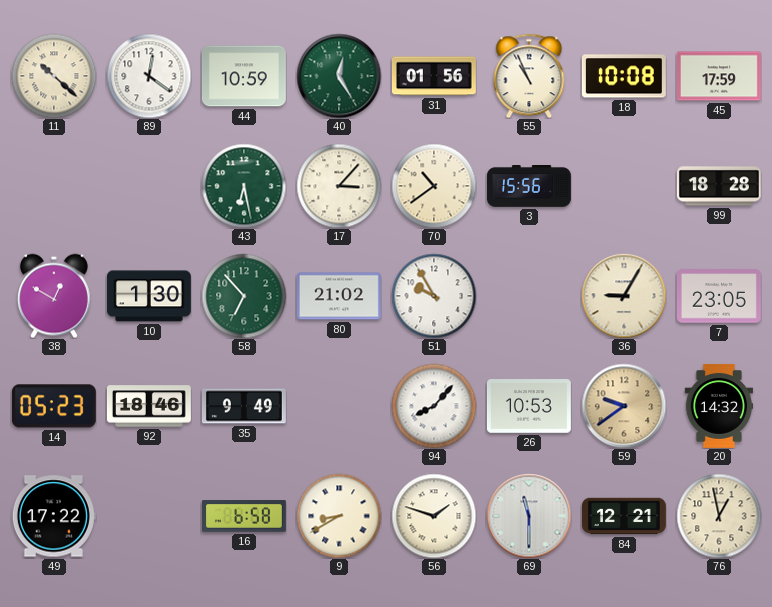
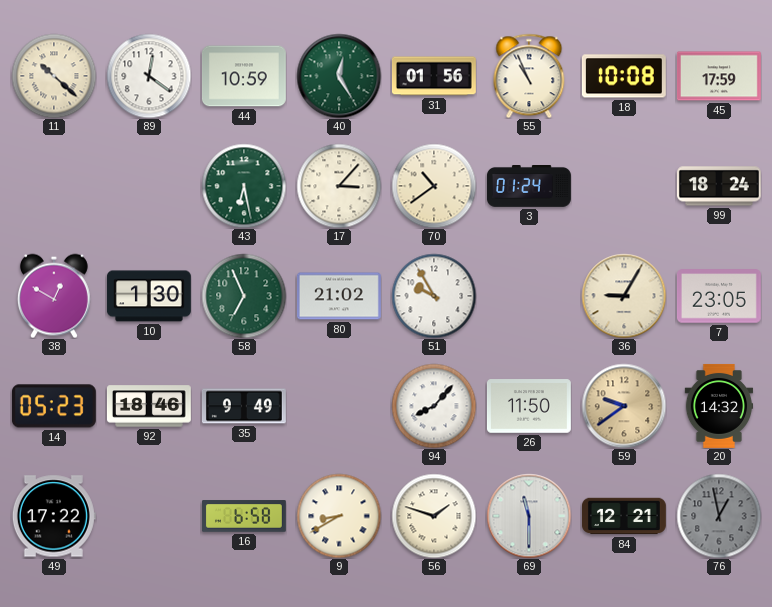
3: 15:56 -> 01:24 (529, 187)
99: 18:28 -> 18:24 (719, 186)
58: 6:53 -> 6:56 (244, 296)
26: 10:53 -> 11:50 (529, 406)
76 dial: cream -> grey (719, 516)
